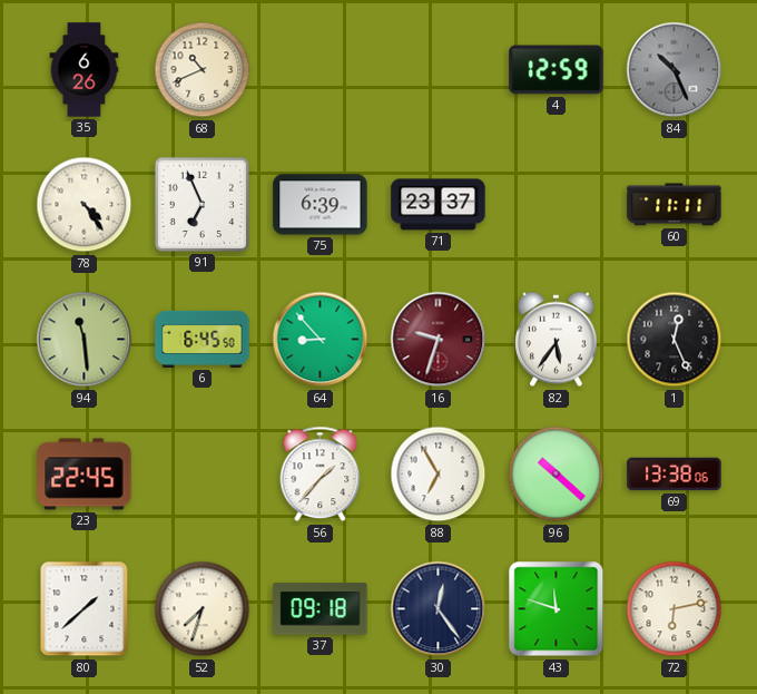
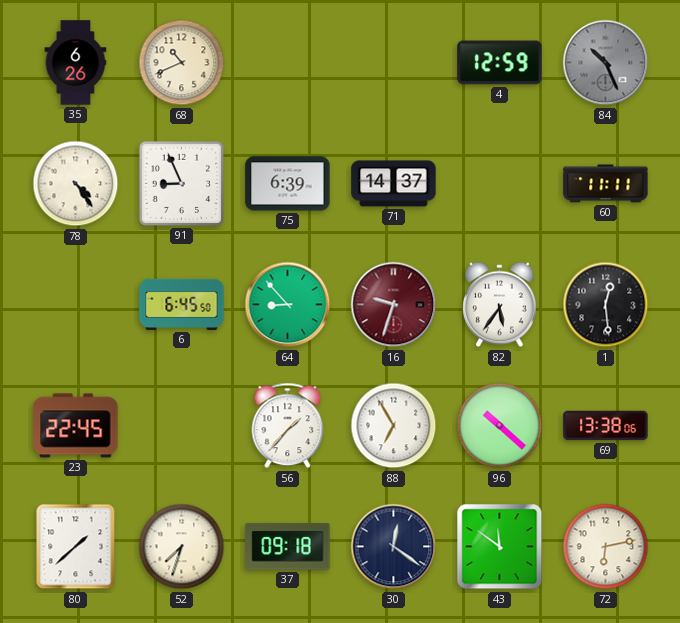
91: 6:56 -> 8:56 (181, 183)
71: 23:37 -> 14:37 (394, 184)
94: 11:29 -> none (85, 340)
1: 12:26 -> 12:29 (606, 305)
30: 12:24 -> 12:21 (394, 547)
43: 11:48 -> 11:51 (500, 547)
